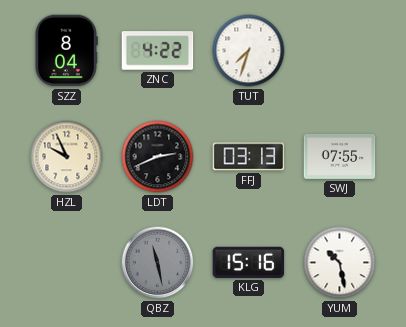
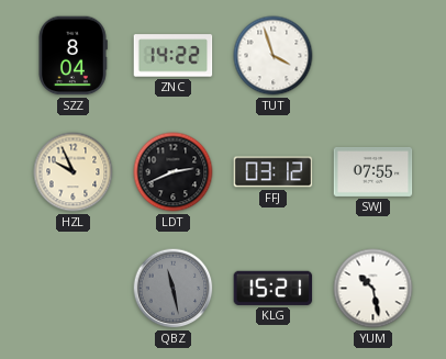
ZNC: 4:22 -> 14:22 (174, 56)
TUT: 7:33 -> 3:57 (274, 56)
FFJ: 03:13 -> 03:12 (274, 172)
KLG: 15:16 -> 15:21 (274, 288)
